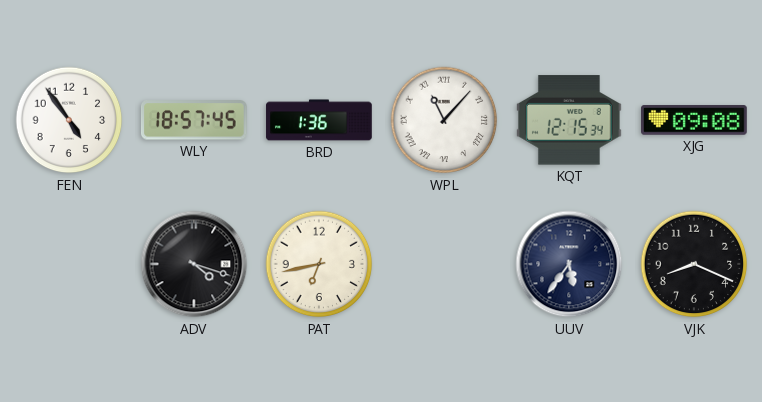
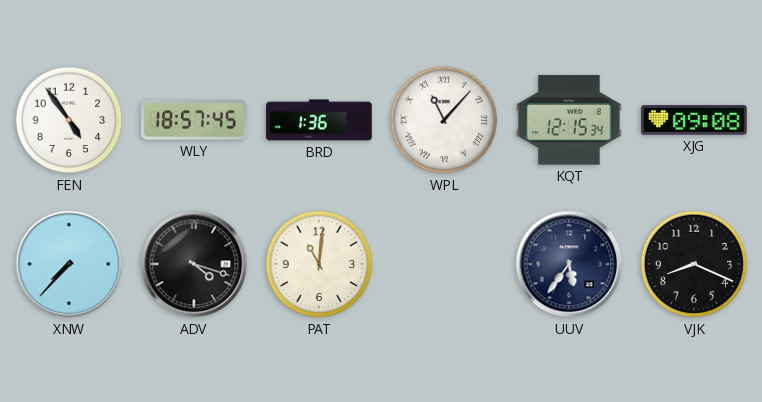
XNW: none -> 7:37 (69, 264)
PAT: 6:43 -> 11:01 (319, 264)
